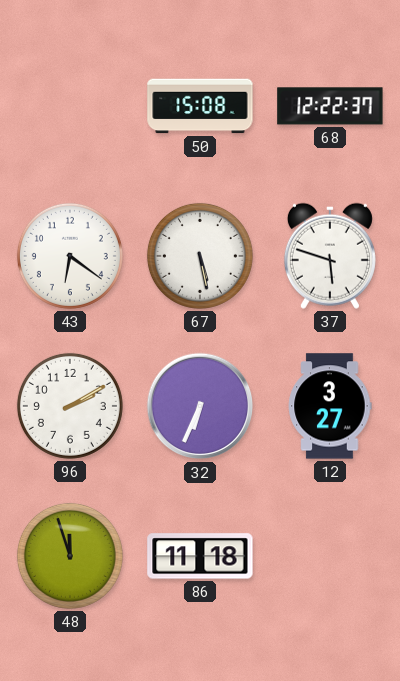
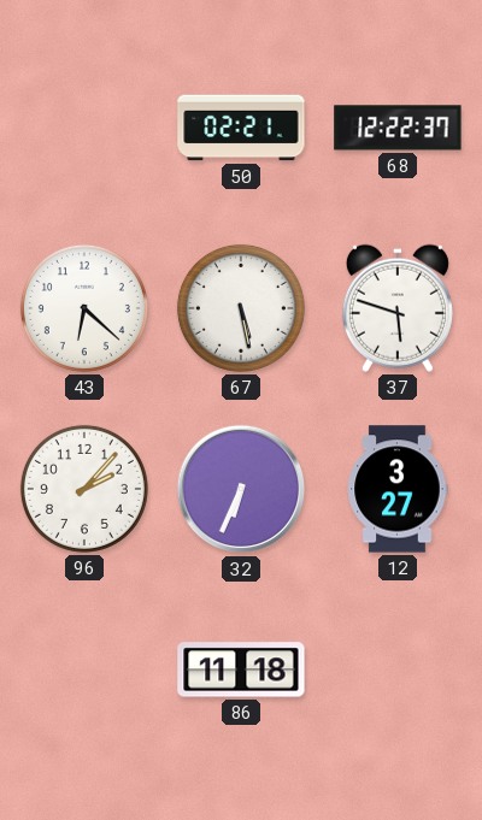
50: 15:08 -> 02:21 (241, 128)
43: 6:21 -> 6:22 (84, 308)
96: 2:10 -> 2:07 (84, 489)
48: 11:57 -> none (70, 556)
